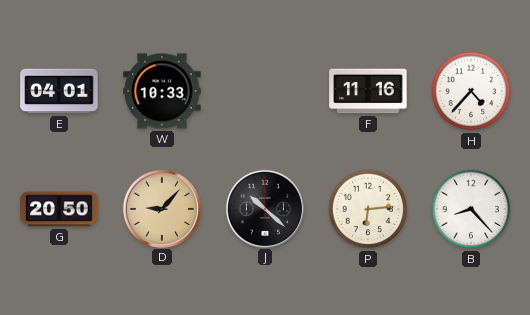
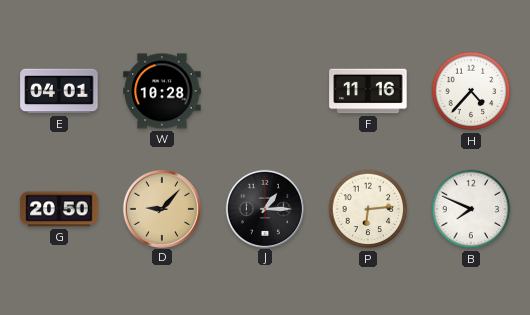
W: 10:33 -> 10:28 (162, 91)
J: 10:22 -> 1:15 (264, 208)
B: 8:23 -> 7:49 (471, 209)
